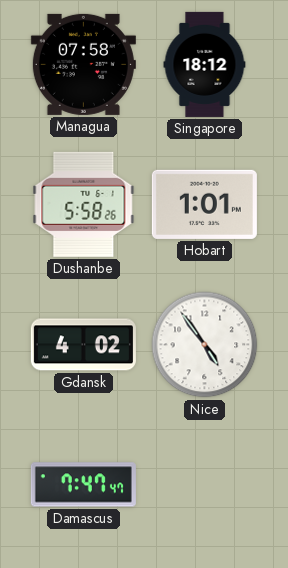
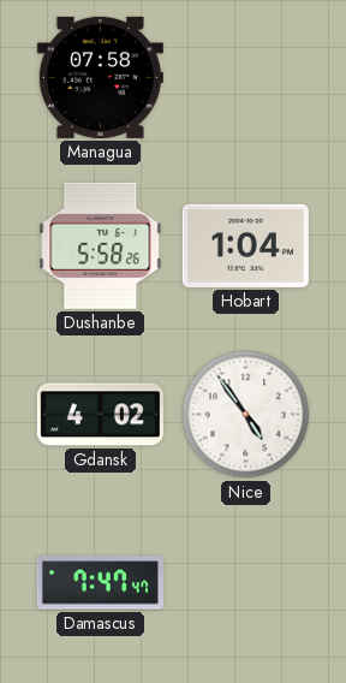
Singapore: 18:12 -> none (205, 64)
Hobart: 1:01 -> 1:04 (245, 245)
